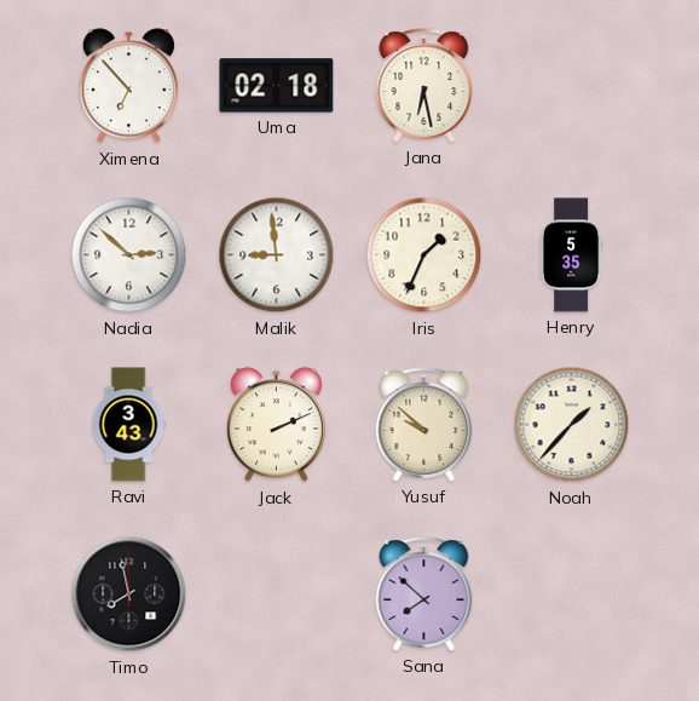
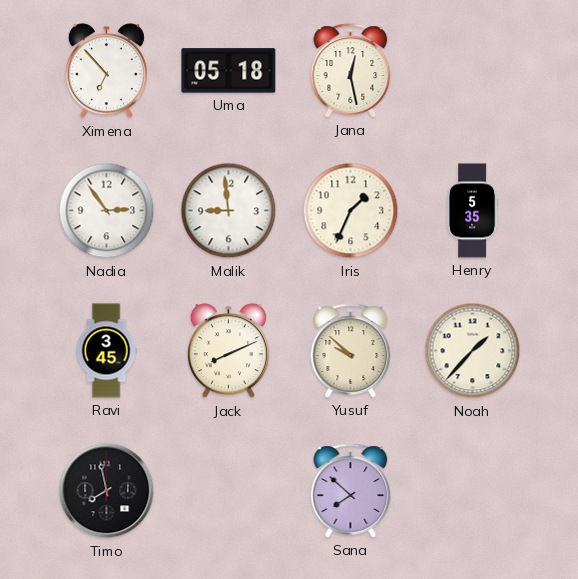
Uma: 02:18 -> 05:18 (229, 71)
Jana: 6:28 -> 12:28 (351, 71)
Nadia: 2:52 -> 2:54 (107, 211)
Ravi: 3:43 -> 3:45 (106, 351)
Jack: 2:11 -> 8:11 (228, 351)
